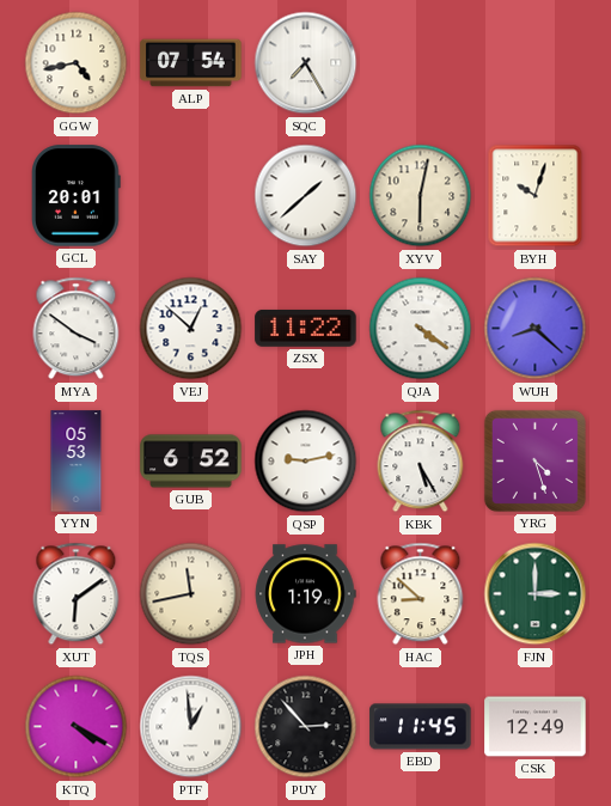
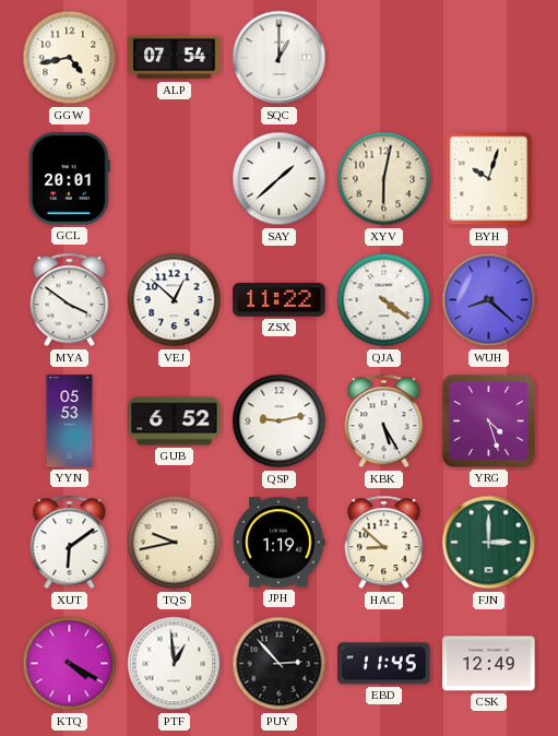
SQC: 7:25 -> 1:00 (280, 58)
TQS: 11:43 -> 9:43 (175, 543)
